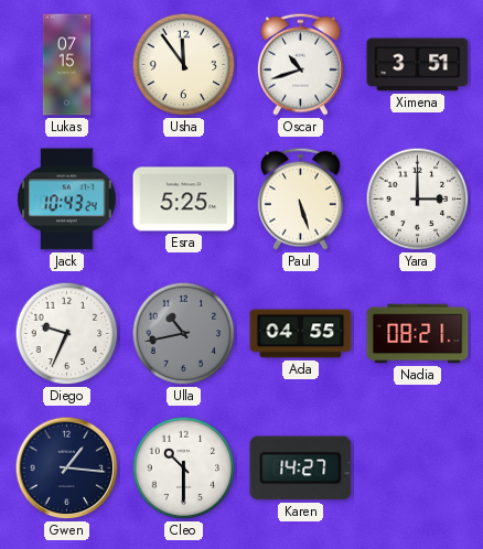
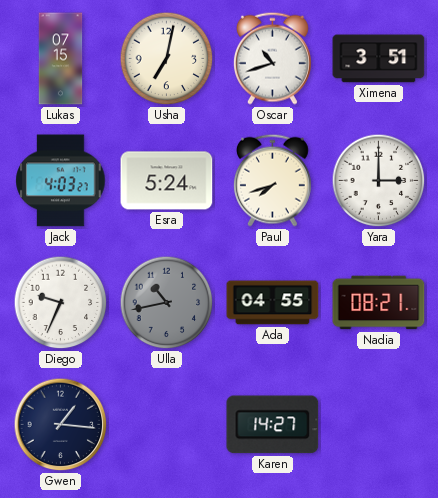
Usha: 11:54 -> 7:02 (167, 59)
Jack: 10:43 -> 4:03 (61, 181)
Esra: 5:25 -> 5:24 (167, 181)
Paul: 5:27 -> 7:42 (272, 180)
Cleo: 10:30 -> none (184, 469)
